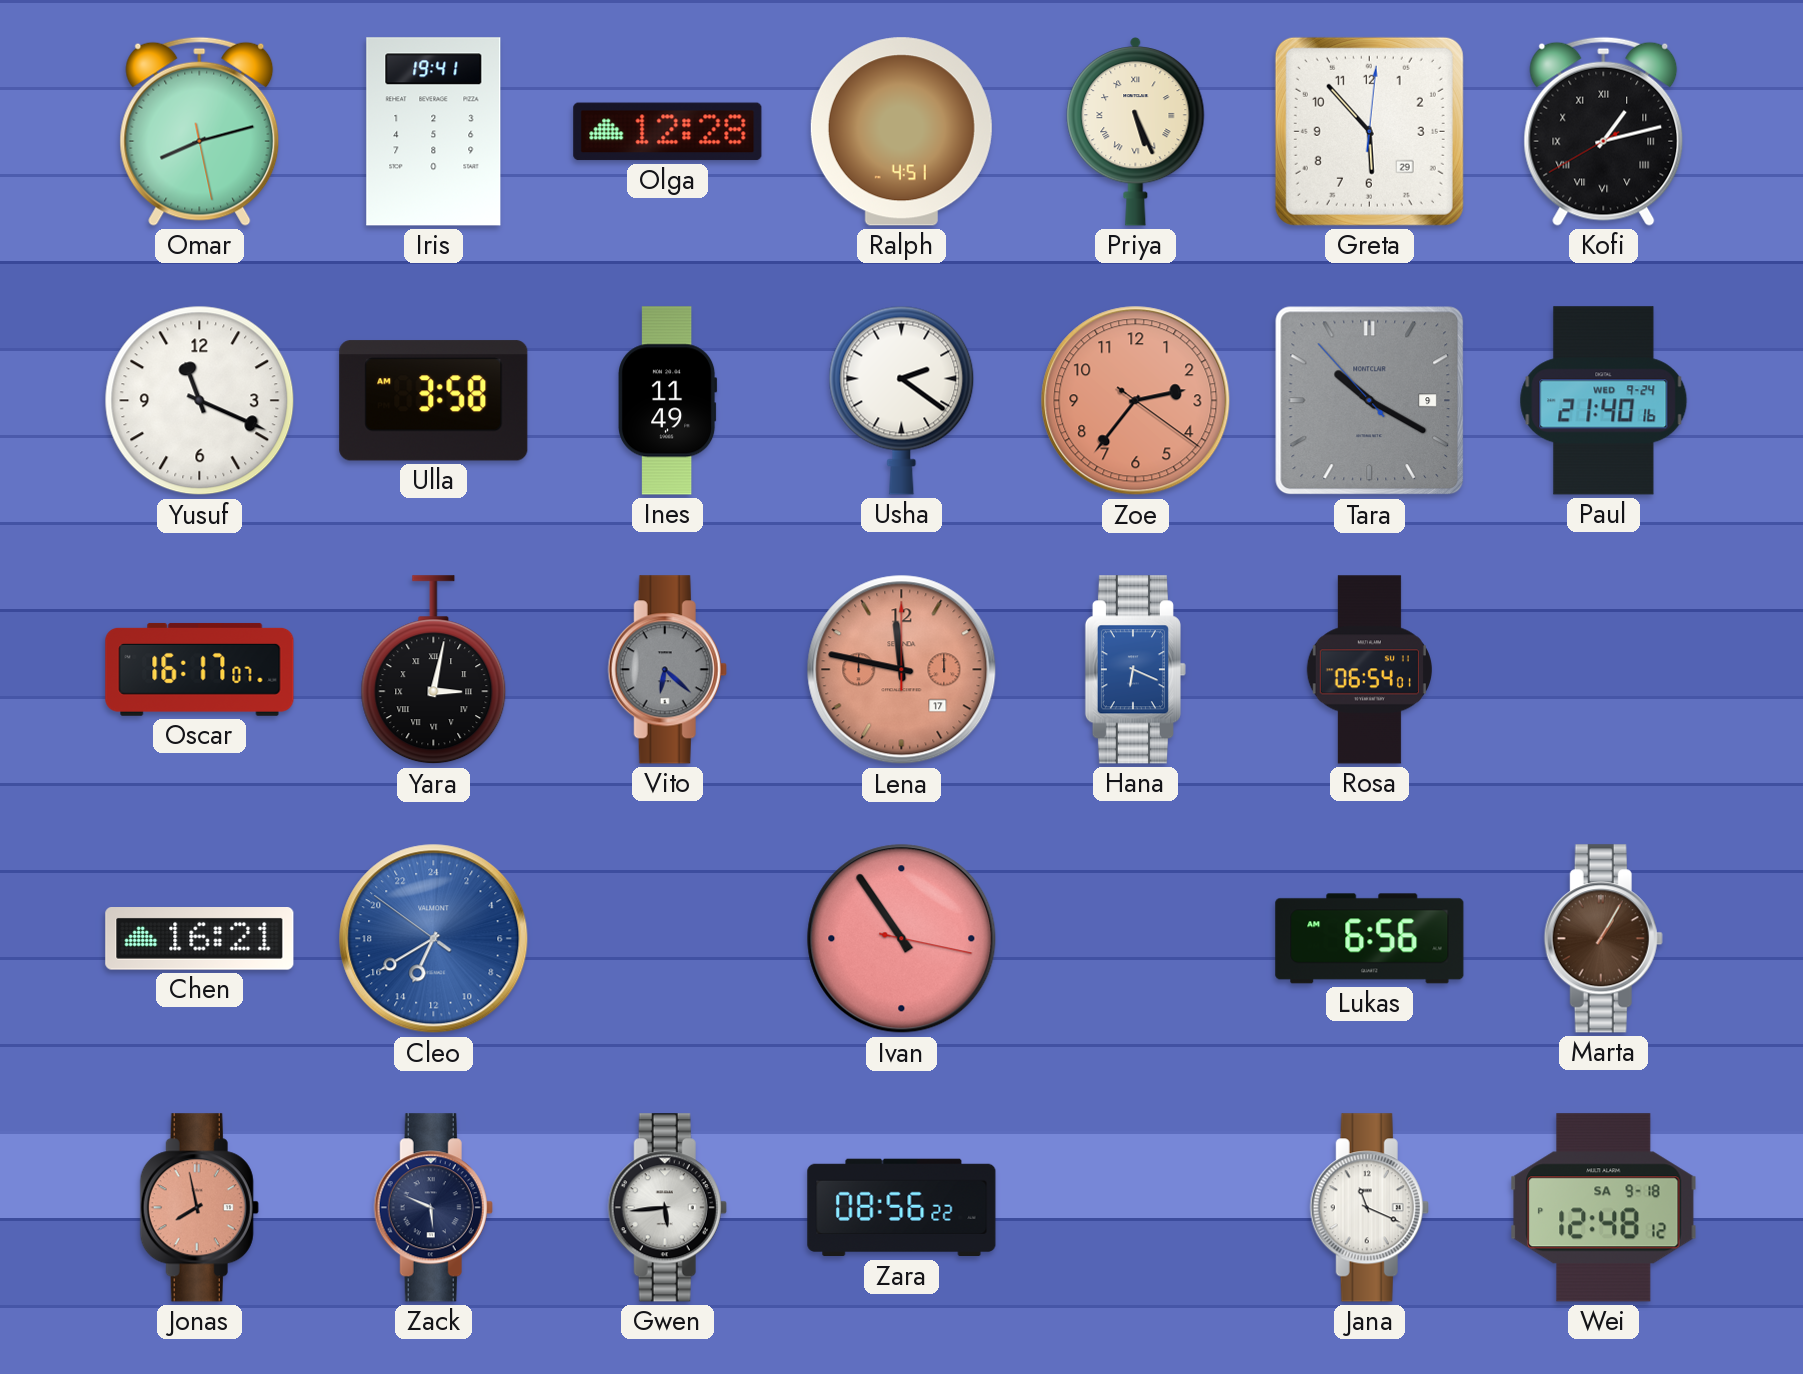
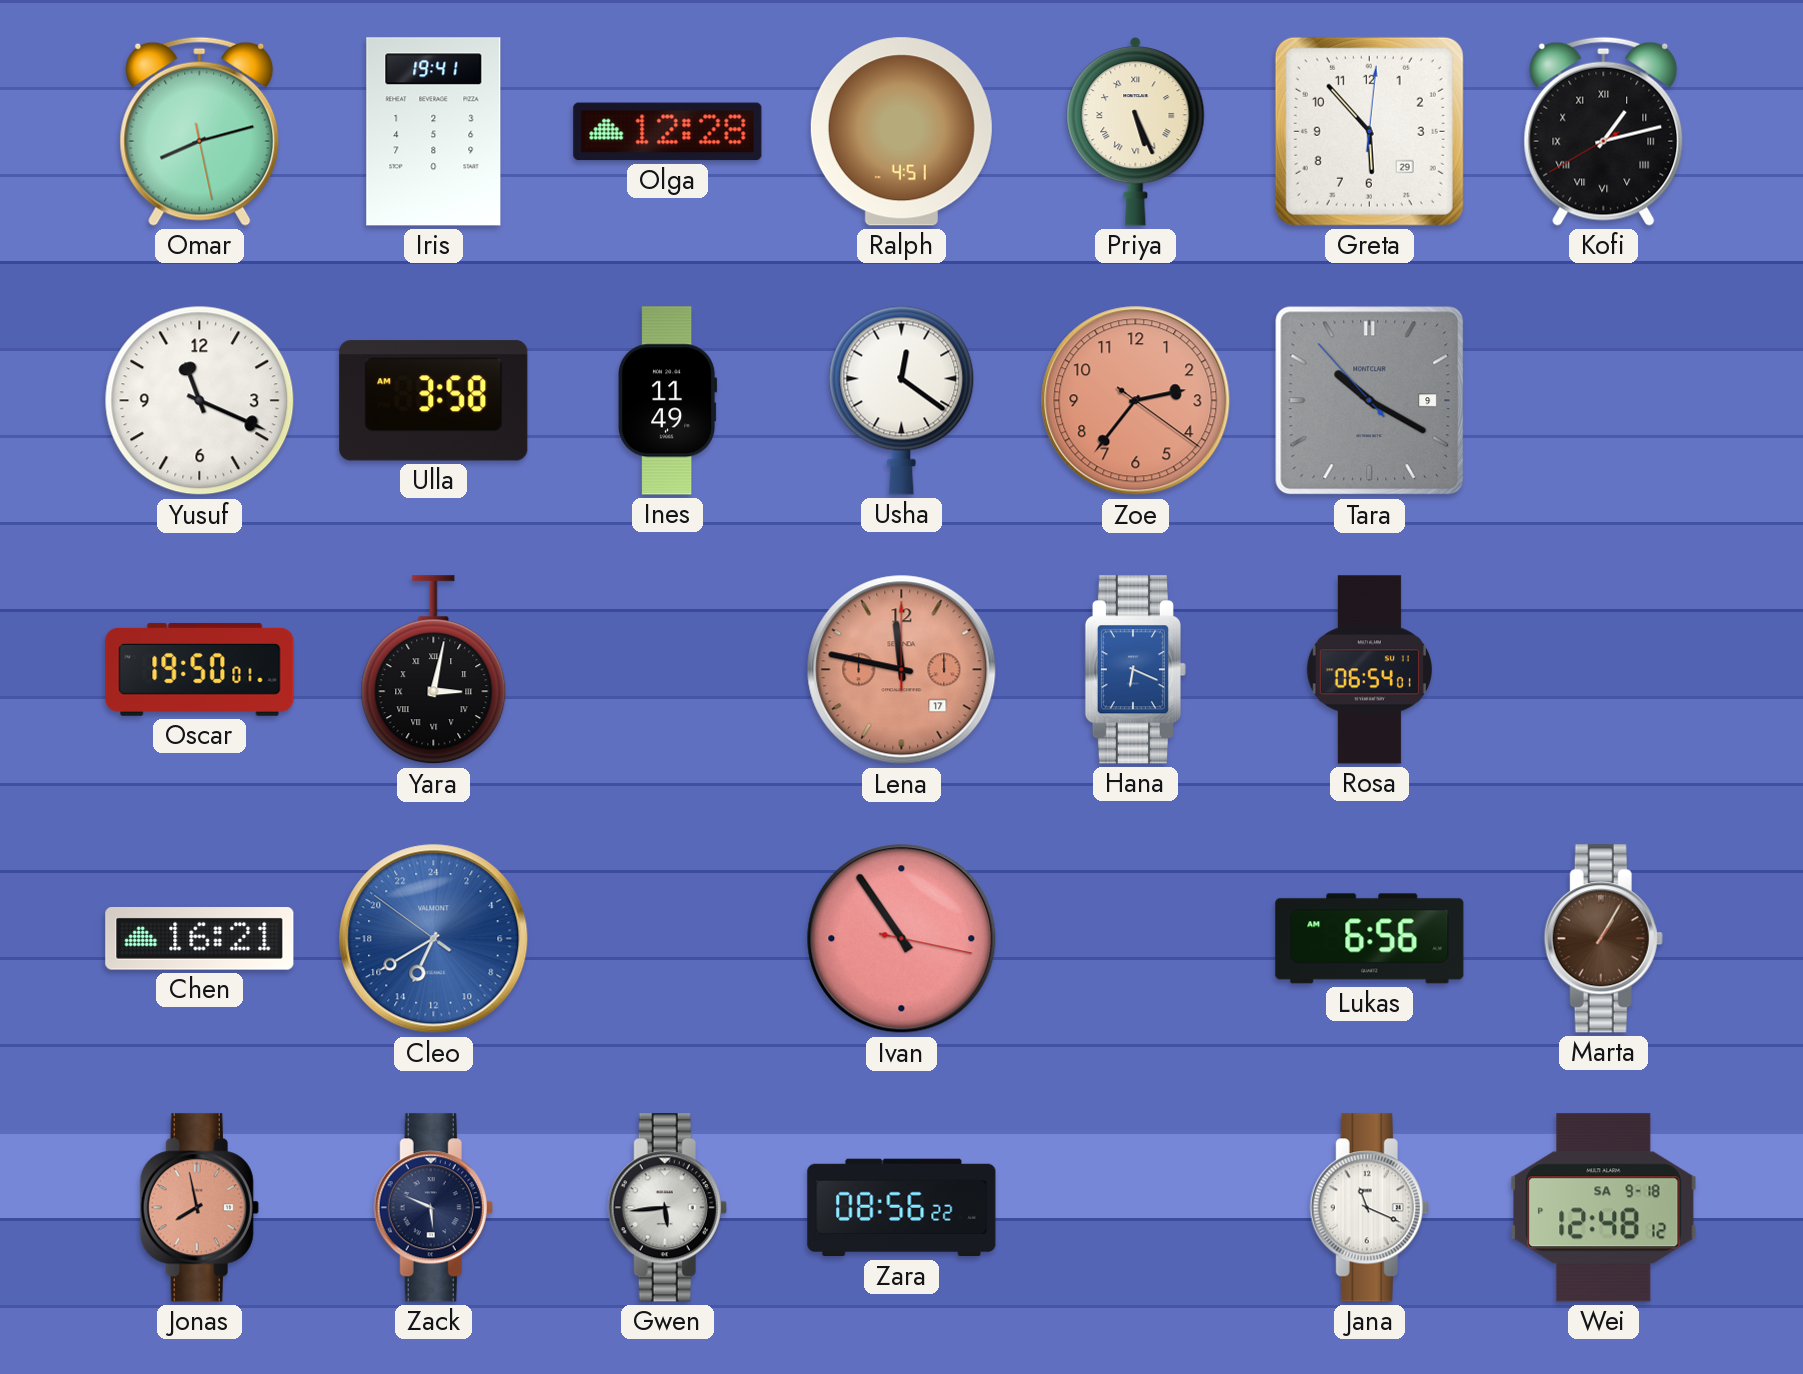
Usha: 2:21 -> 12:21 (902, 400)
Paul: 21:40 -> none (1604, 401)
Oscar: 16:17 -> 19:50 (200, 669)
Vito: 6:22 -> none (667, 670)
